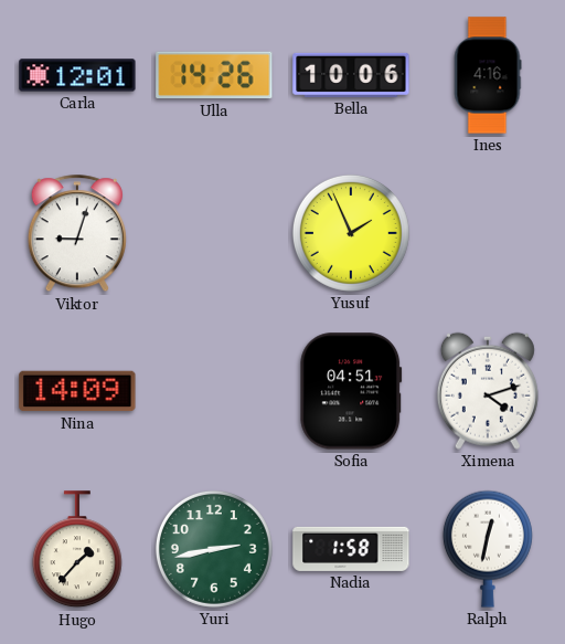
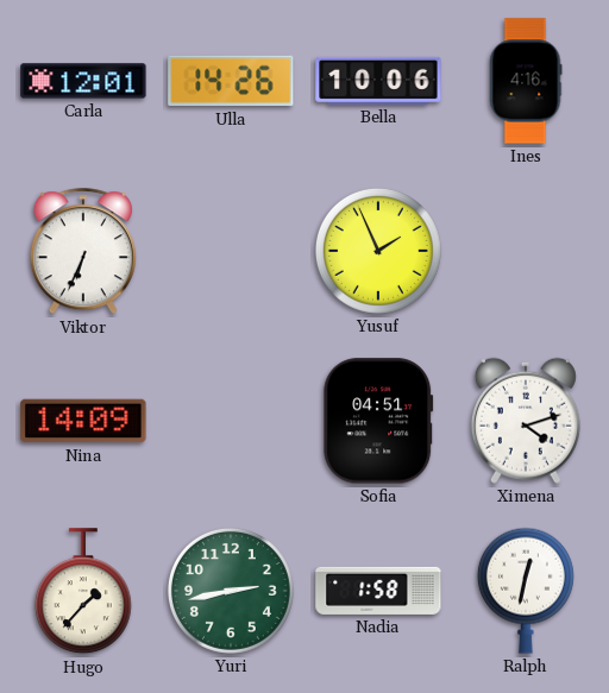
Viktor: 9:03 -> 6:34 (83, 252)
